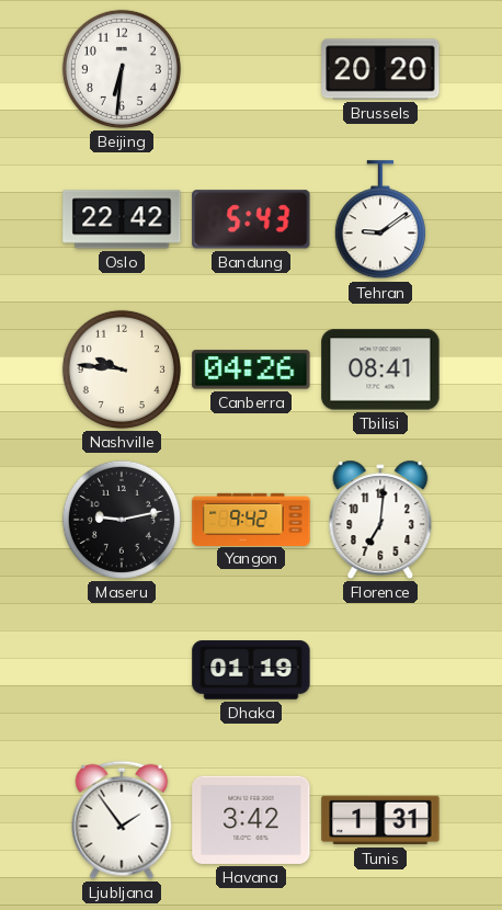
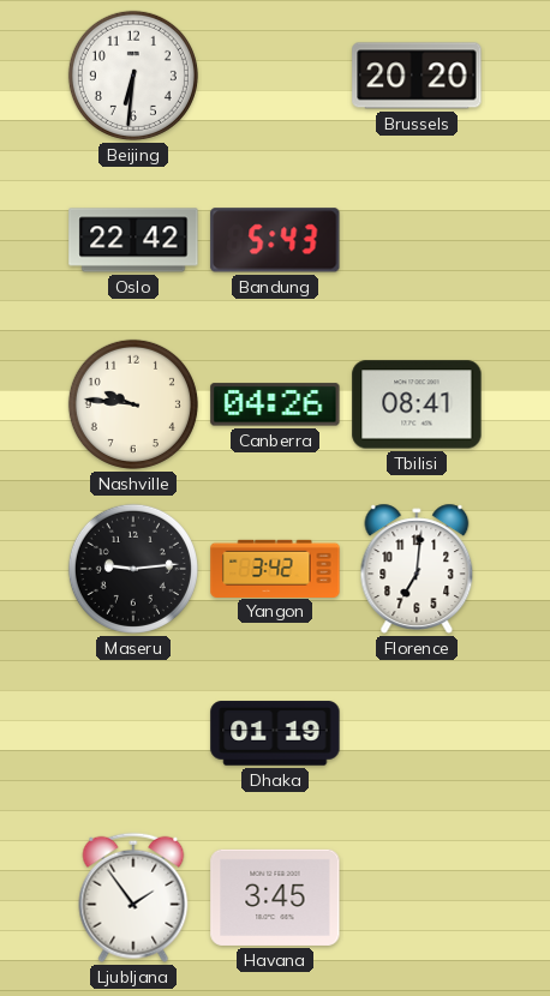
Tehran: 9:09 -> none (380, 220)
Maseru: 9:13 -> 9:14 (133, 569)
Yangon: 9:42 -> 3:42 (275, 568)
Havana: 3:42 -> 3:45 (275, 898)
Tunis: 1:31 -> none (380, 820)
